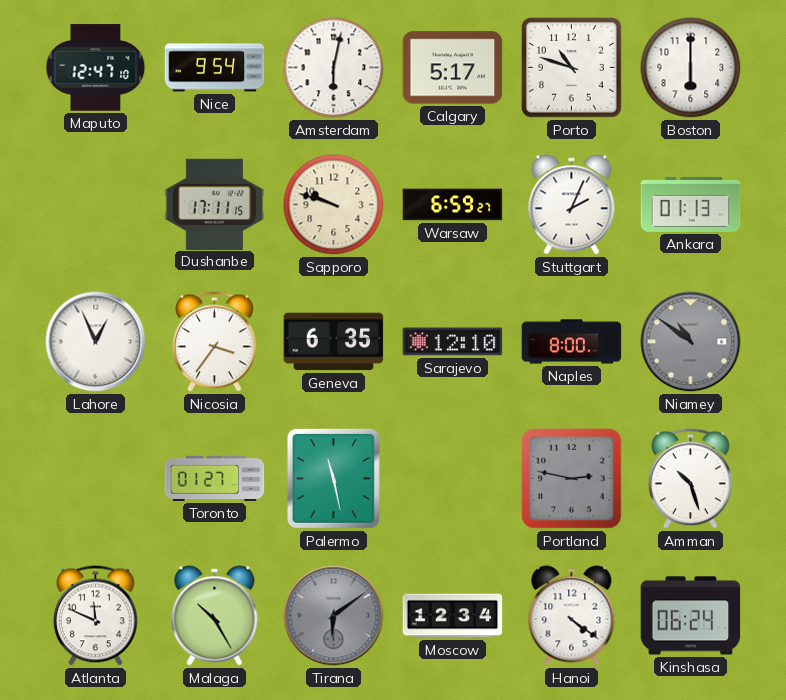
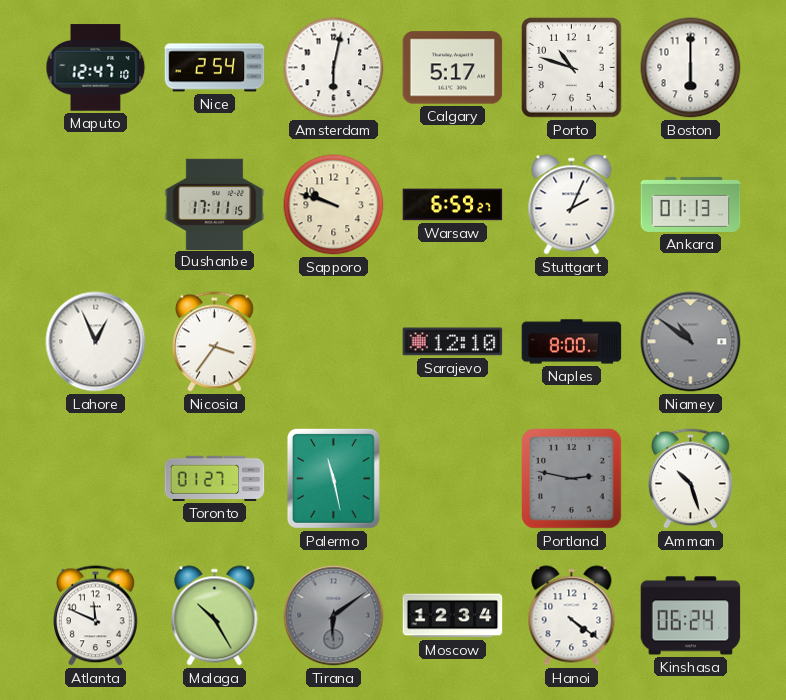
Nice: 9:54 -> 2:54 (215, 68)
Geneva: 6:35 -> none (334, 342)
